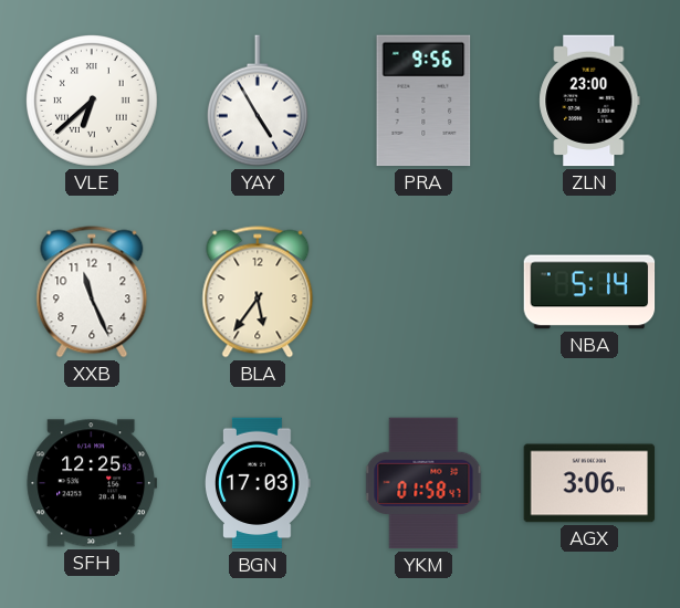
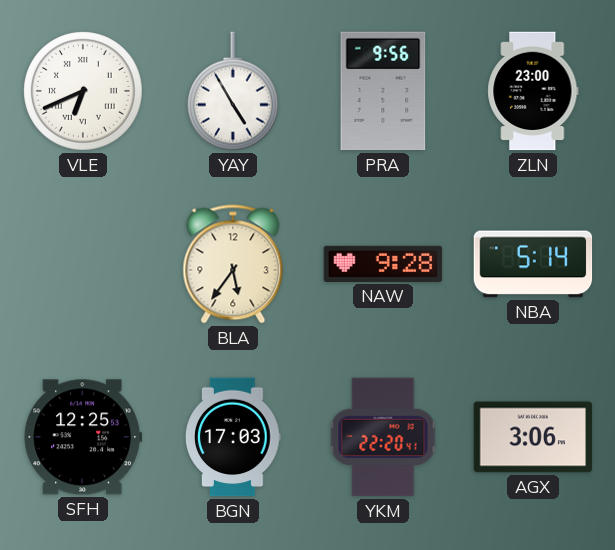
VLE: 6:38 -> 6:41 (84, 92)
XXB: 11:26 -> none (92, 292)
NAW: none -> 9:28 (383, 264)
YKM: 01:58 -> 22:20 (383, 437)
